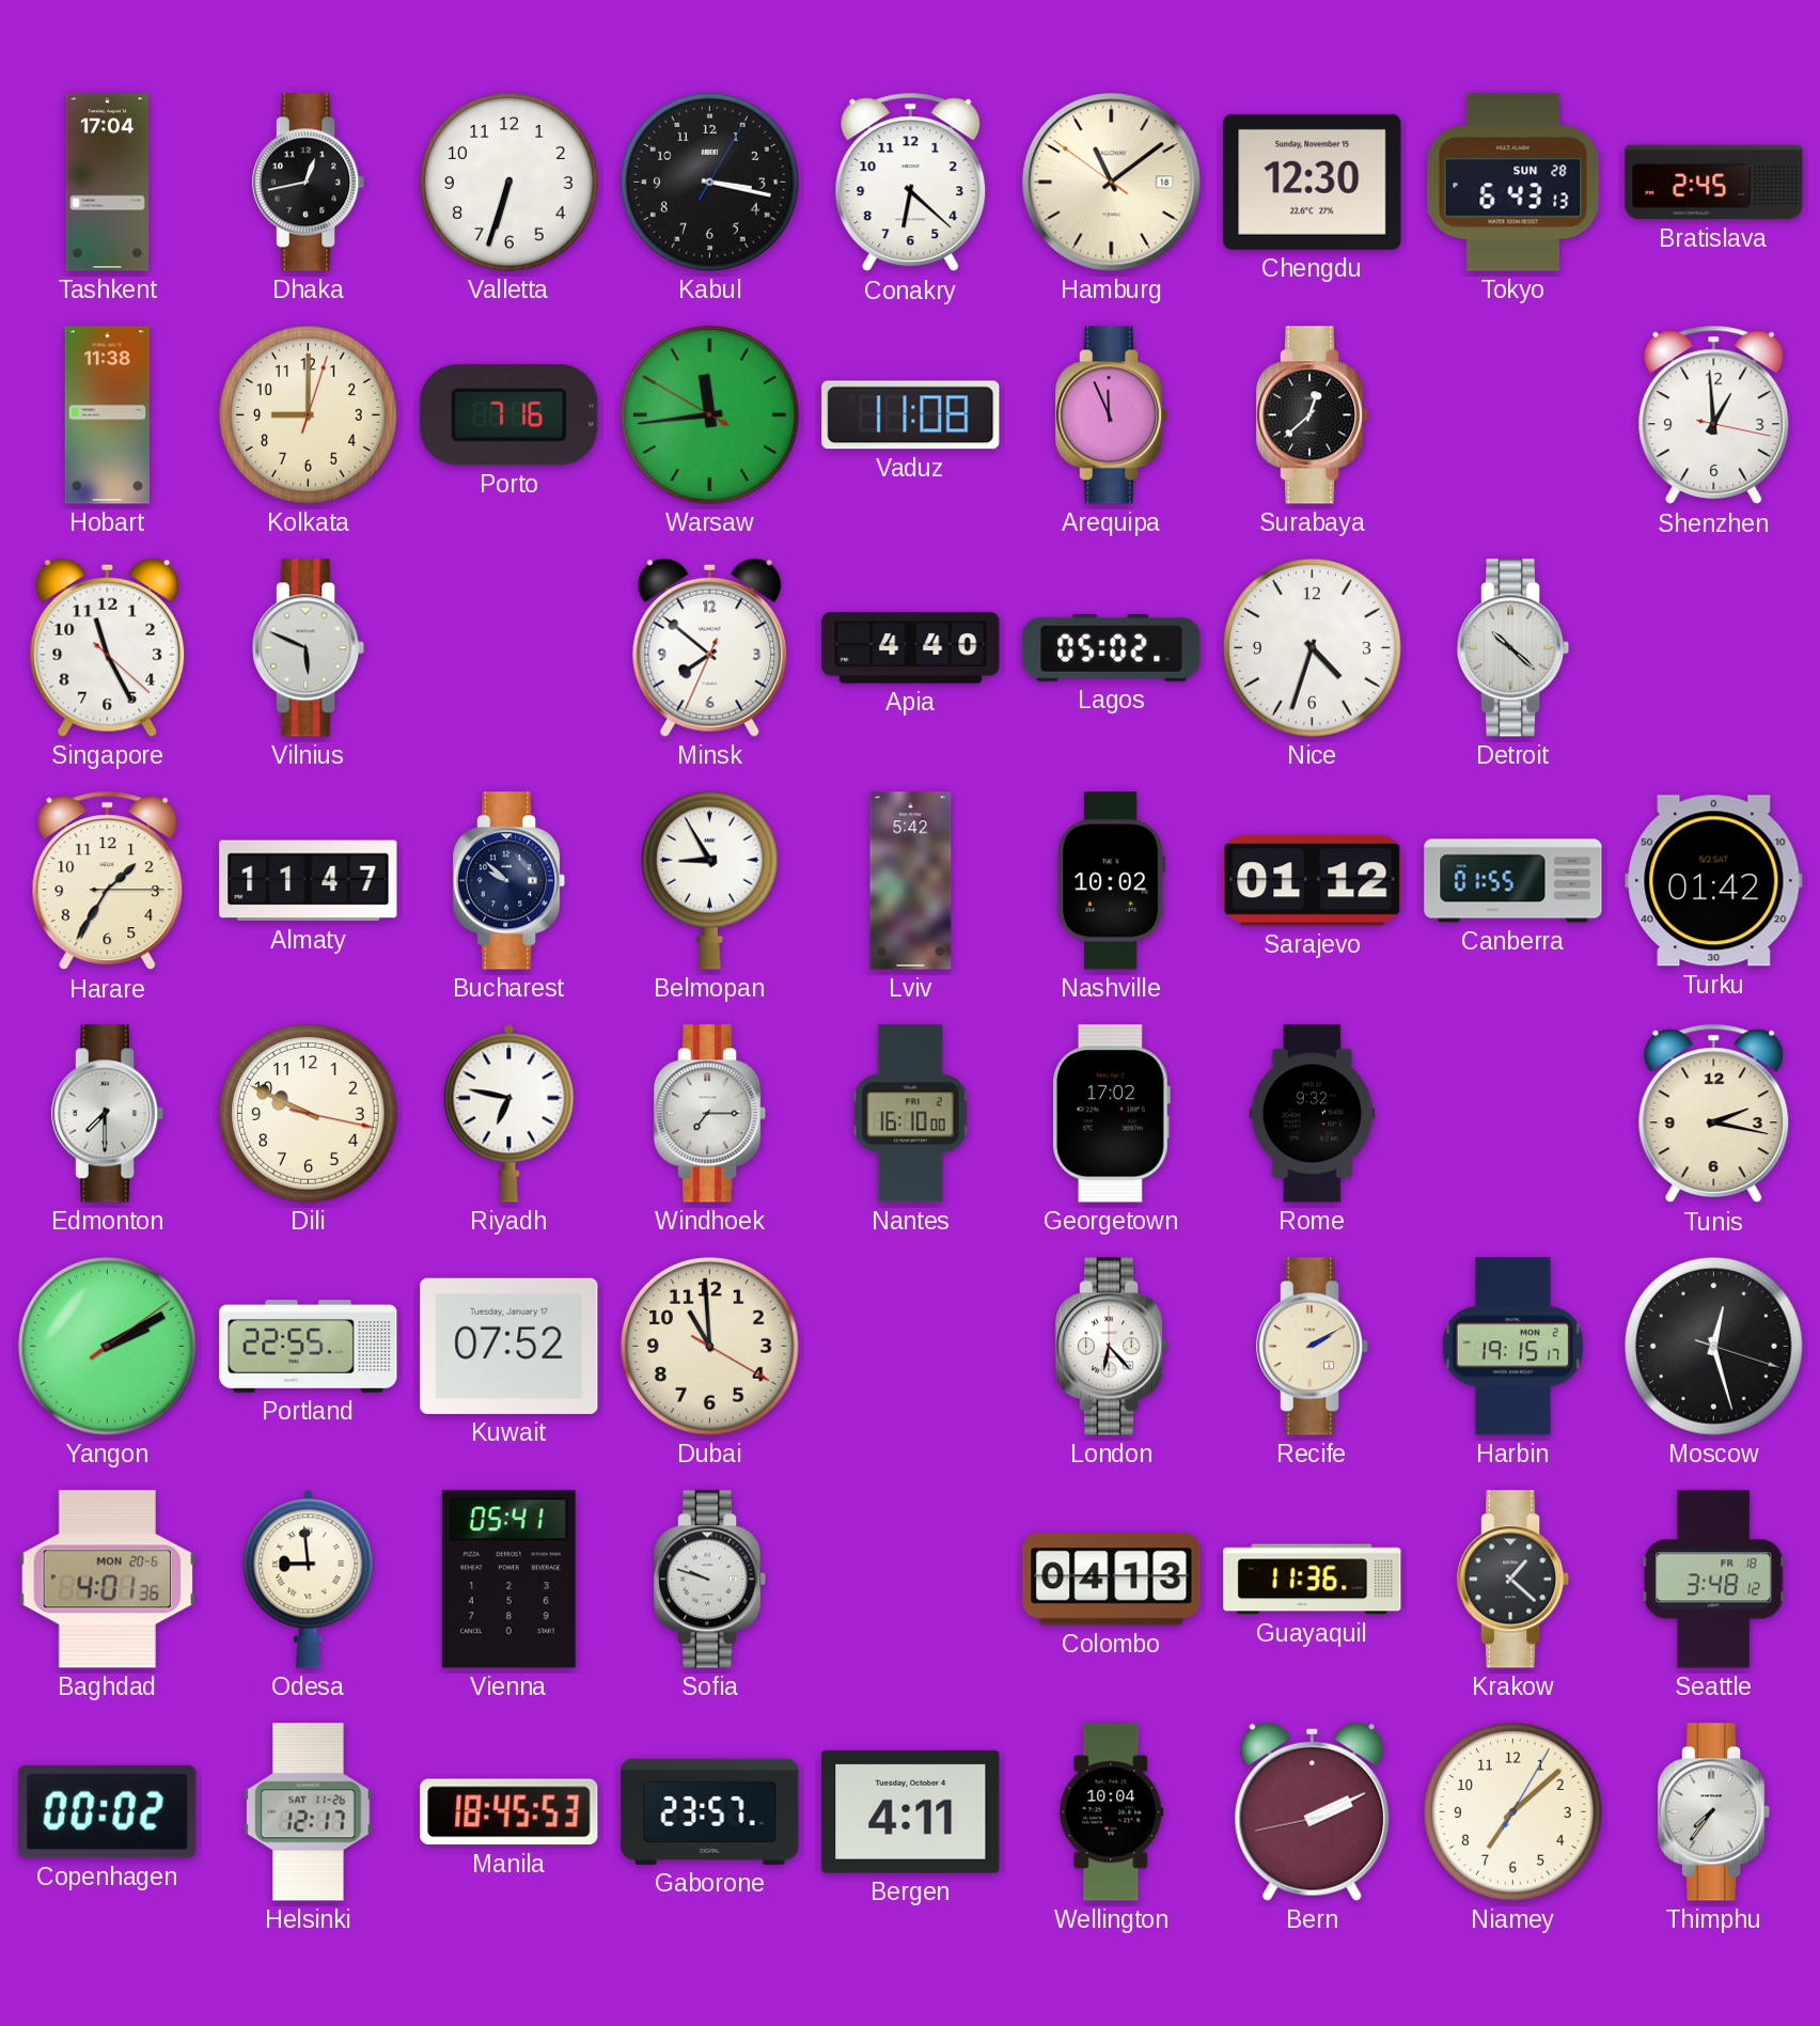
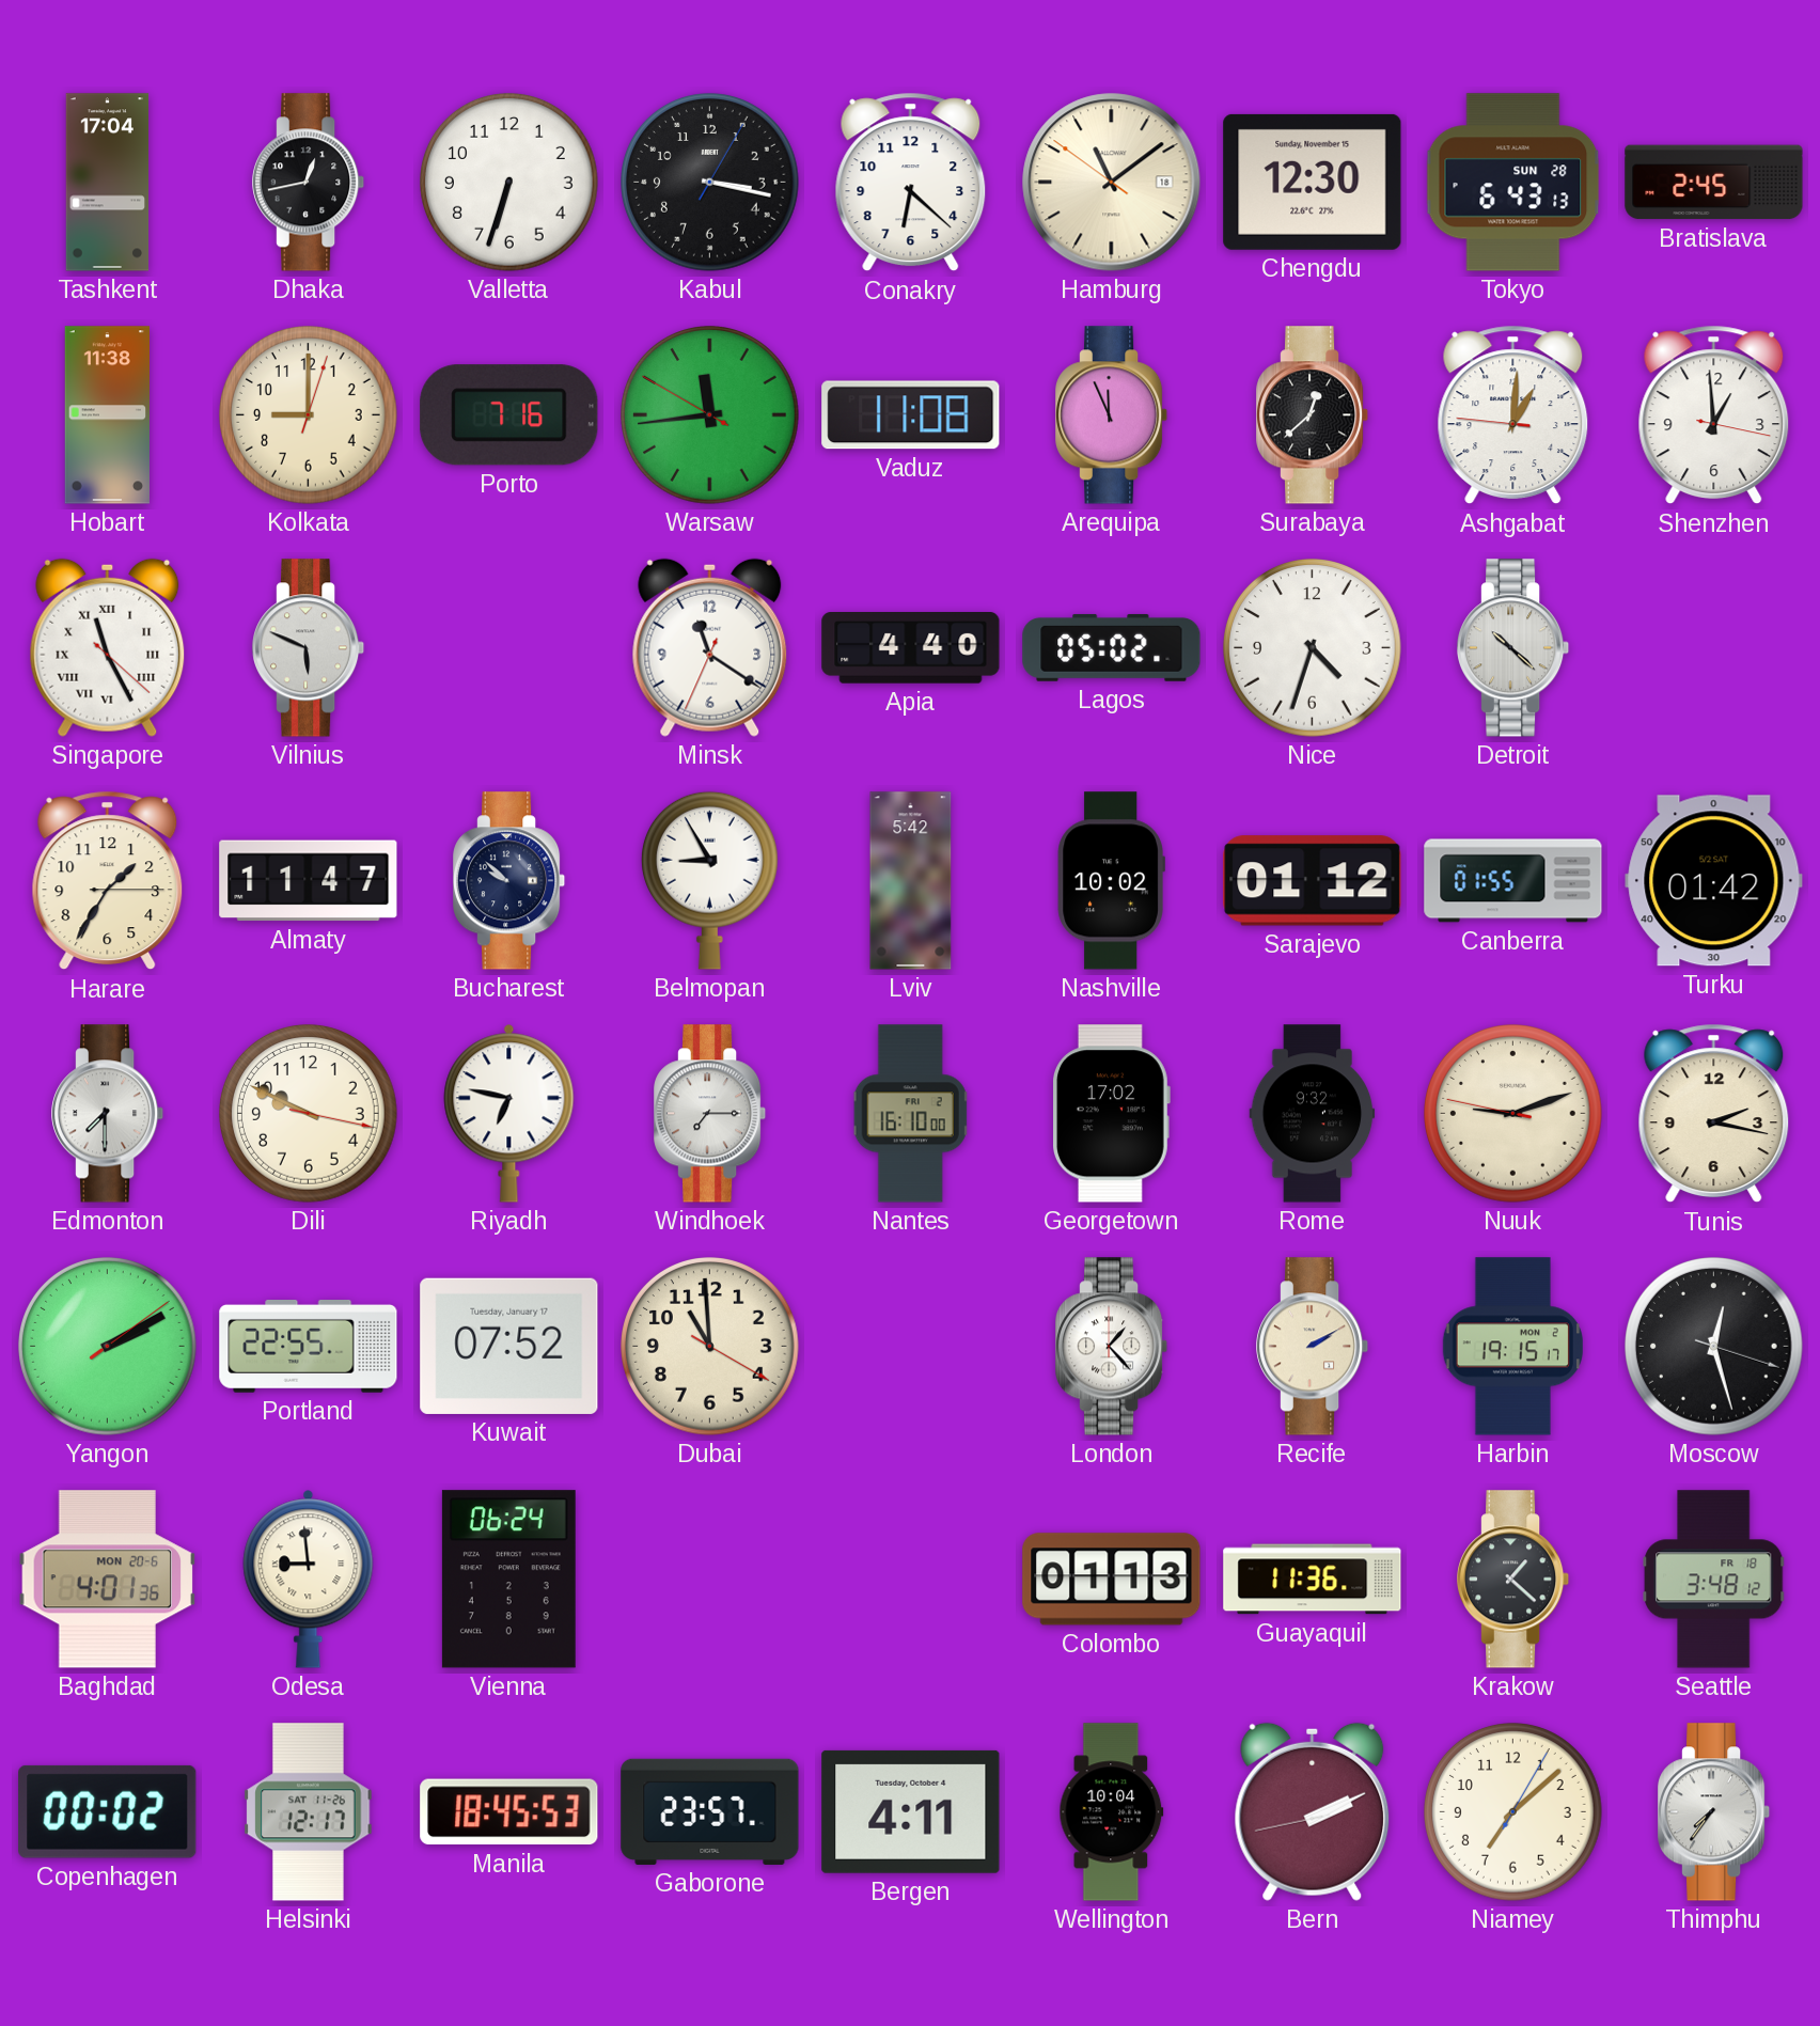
Ashgabat: none -> 1:00 (1513, 415)
Singapore numerals: Arabic -> Roman (108, 647)
Minsk: 7:51 -> 11:20 (710, 647)
Nuuk: none -> 9:11 (1513, 1114)
London: 6:23 -> 1:23 (1113, 1347)
Vienna: 05:41 -> 06:24 (508, 1580)
Sofia: 9:48 -> none (711, 1580)
Colombo: 04:13 -> 01:13 (1112, 1580)
